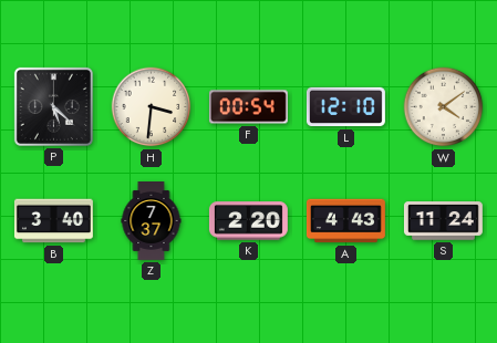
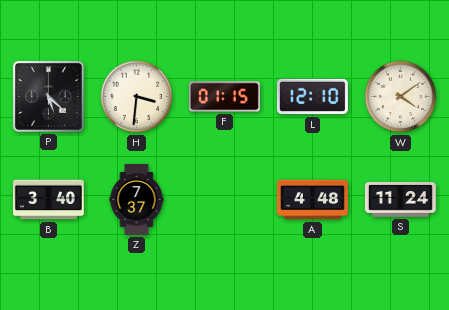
F: 00:54 -> 01:15 (224, 97)
K: 2:20 -> none (248, 221)
A: 4:43 -> 4:48 (312, 200)
